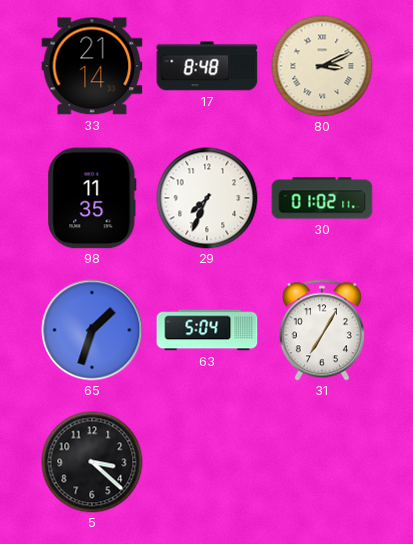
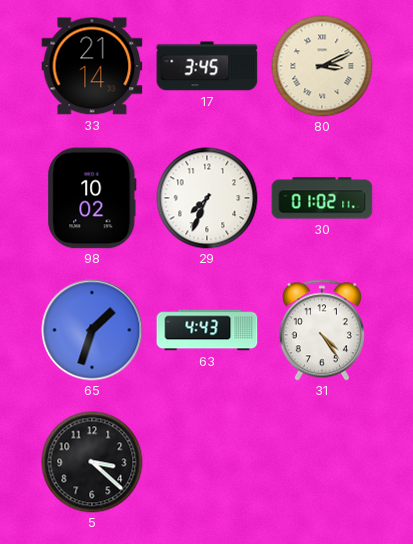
17: 8:48 -> 3:45 (207, 66)
98: 11:35 -> 10:02 (92, 198)
63: 5:04 -> 4:43 (207, 330)
31: 7:05 -> 4:24 (322, 330)
